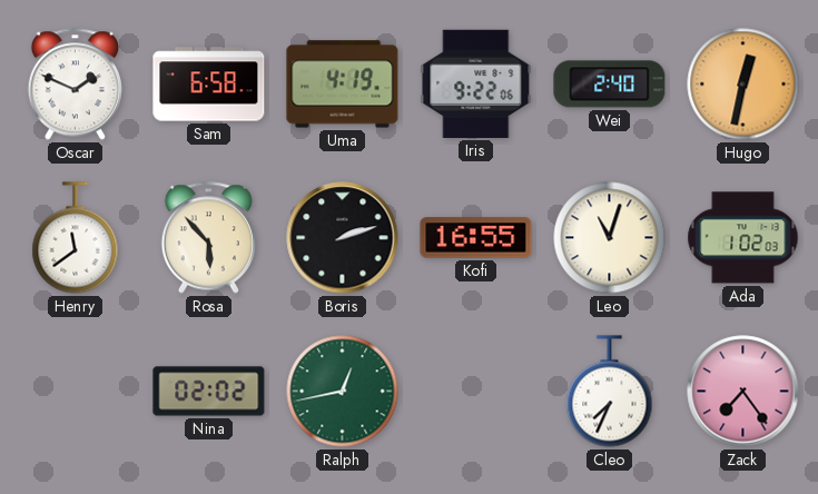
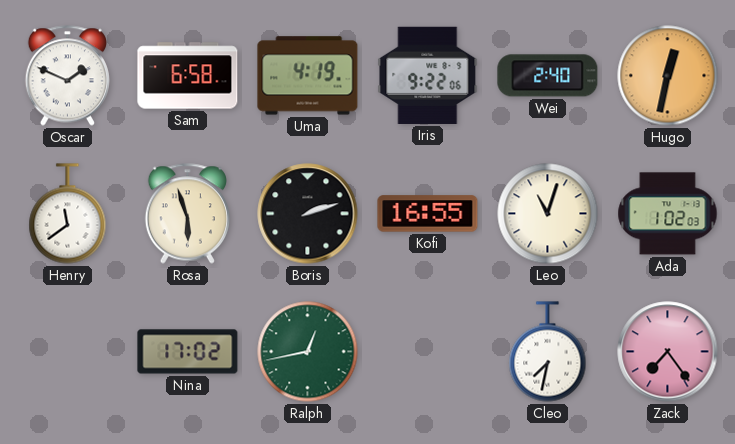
Rosa: 5:53 -> 5:57 (187, 214)
Nina: 02:02 -> 17:02 (188, 352)
Cleo: 7:34 -> 7:32 (548, 352)
